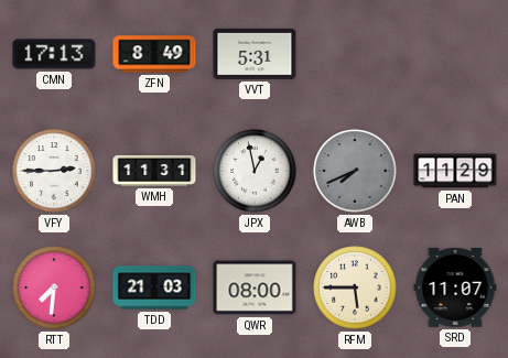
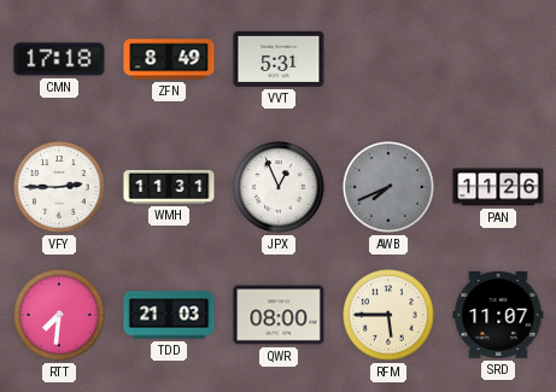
CMN: 17:13 -> 17:18 (59, 59)
JPX: 12:58 -> 12:56 (279, 187)
PAN: 11:29 -> 11:26 (498, 187)
